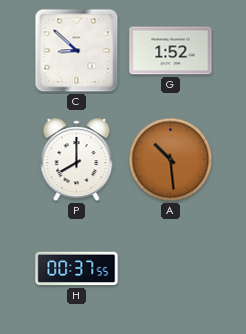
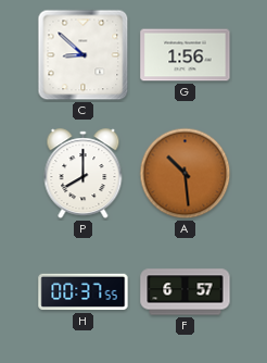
G: 1:52 -> 1:56 (186, 55)
F: none -> 6:57 (186, 292)
